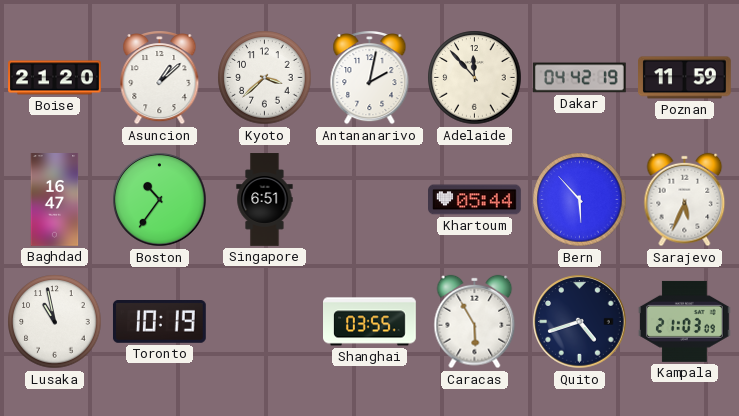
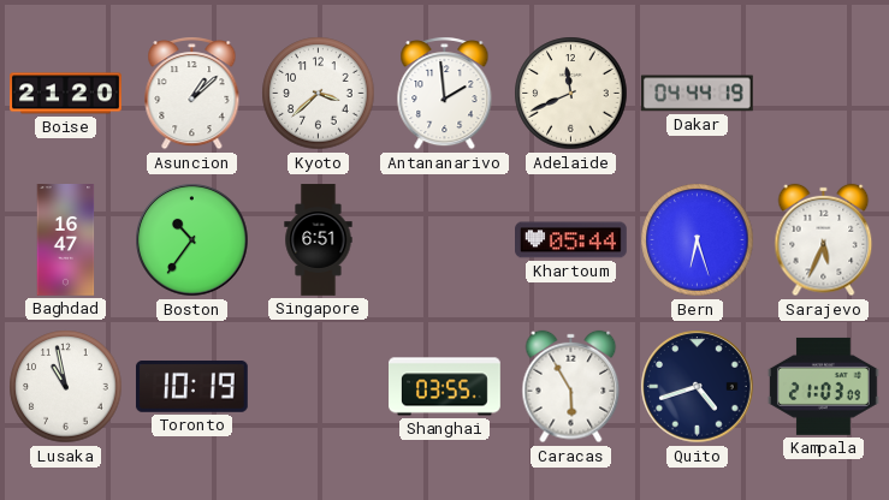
Antananarivo: 2:02 -> 1:59 (445, 94)
Adelaide: 11:53 -> 11:41 (571, 94)
Dakar: 04:42 -> 04:44 (698, 94)
Poznan: 11:59 -> none (685, 78)
Bern: 5:53 -> 6:27 (698, 240)
